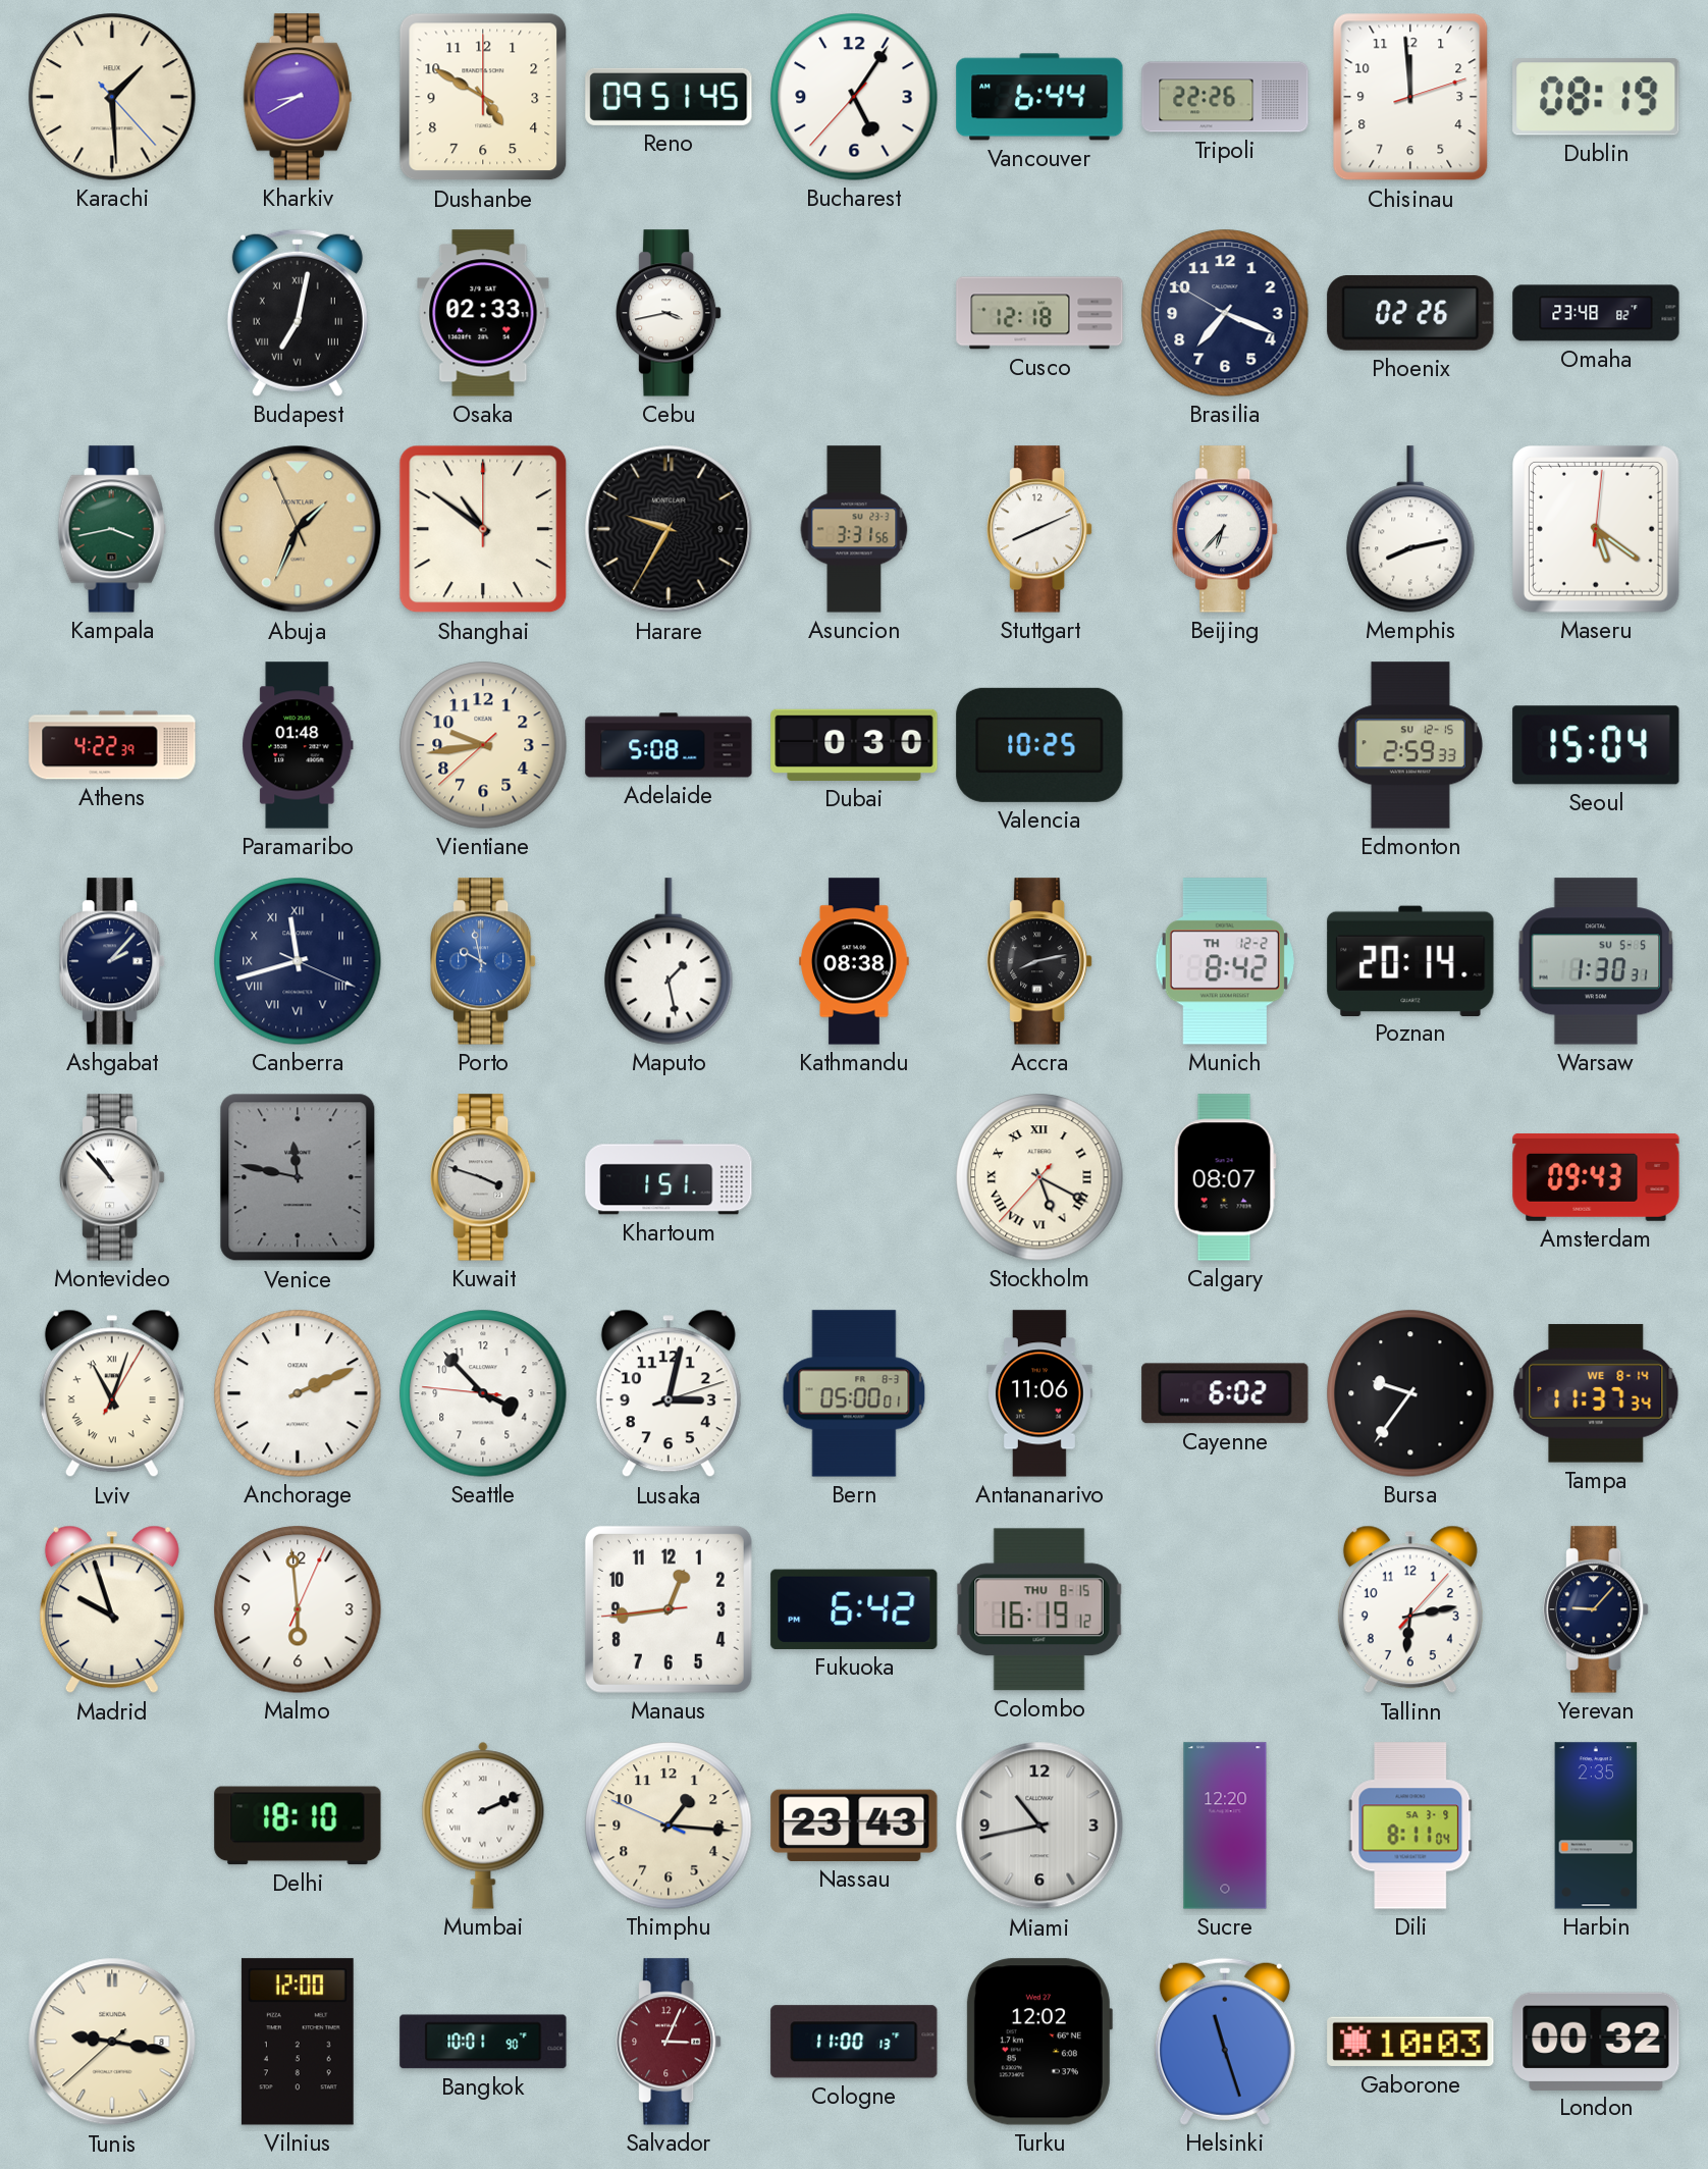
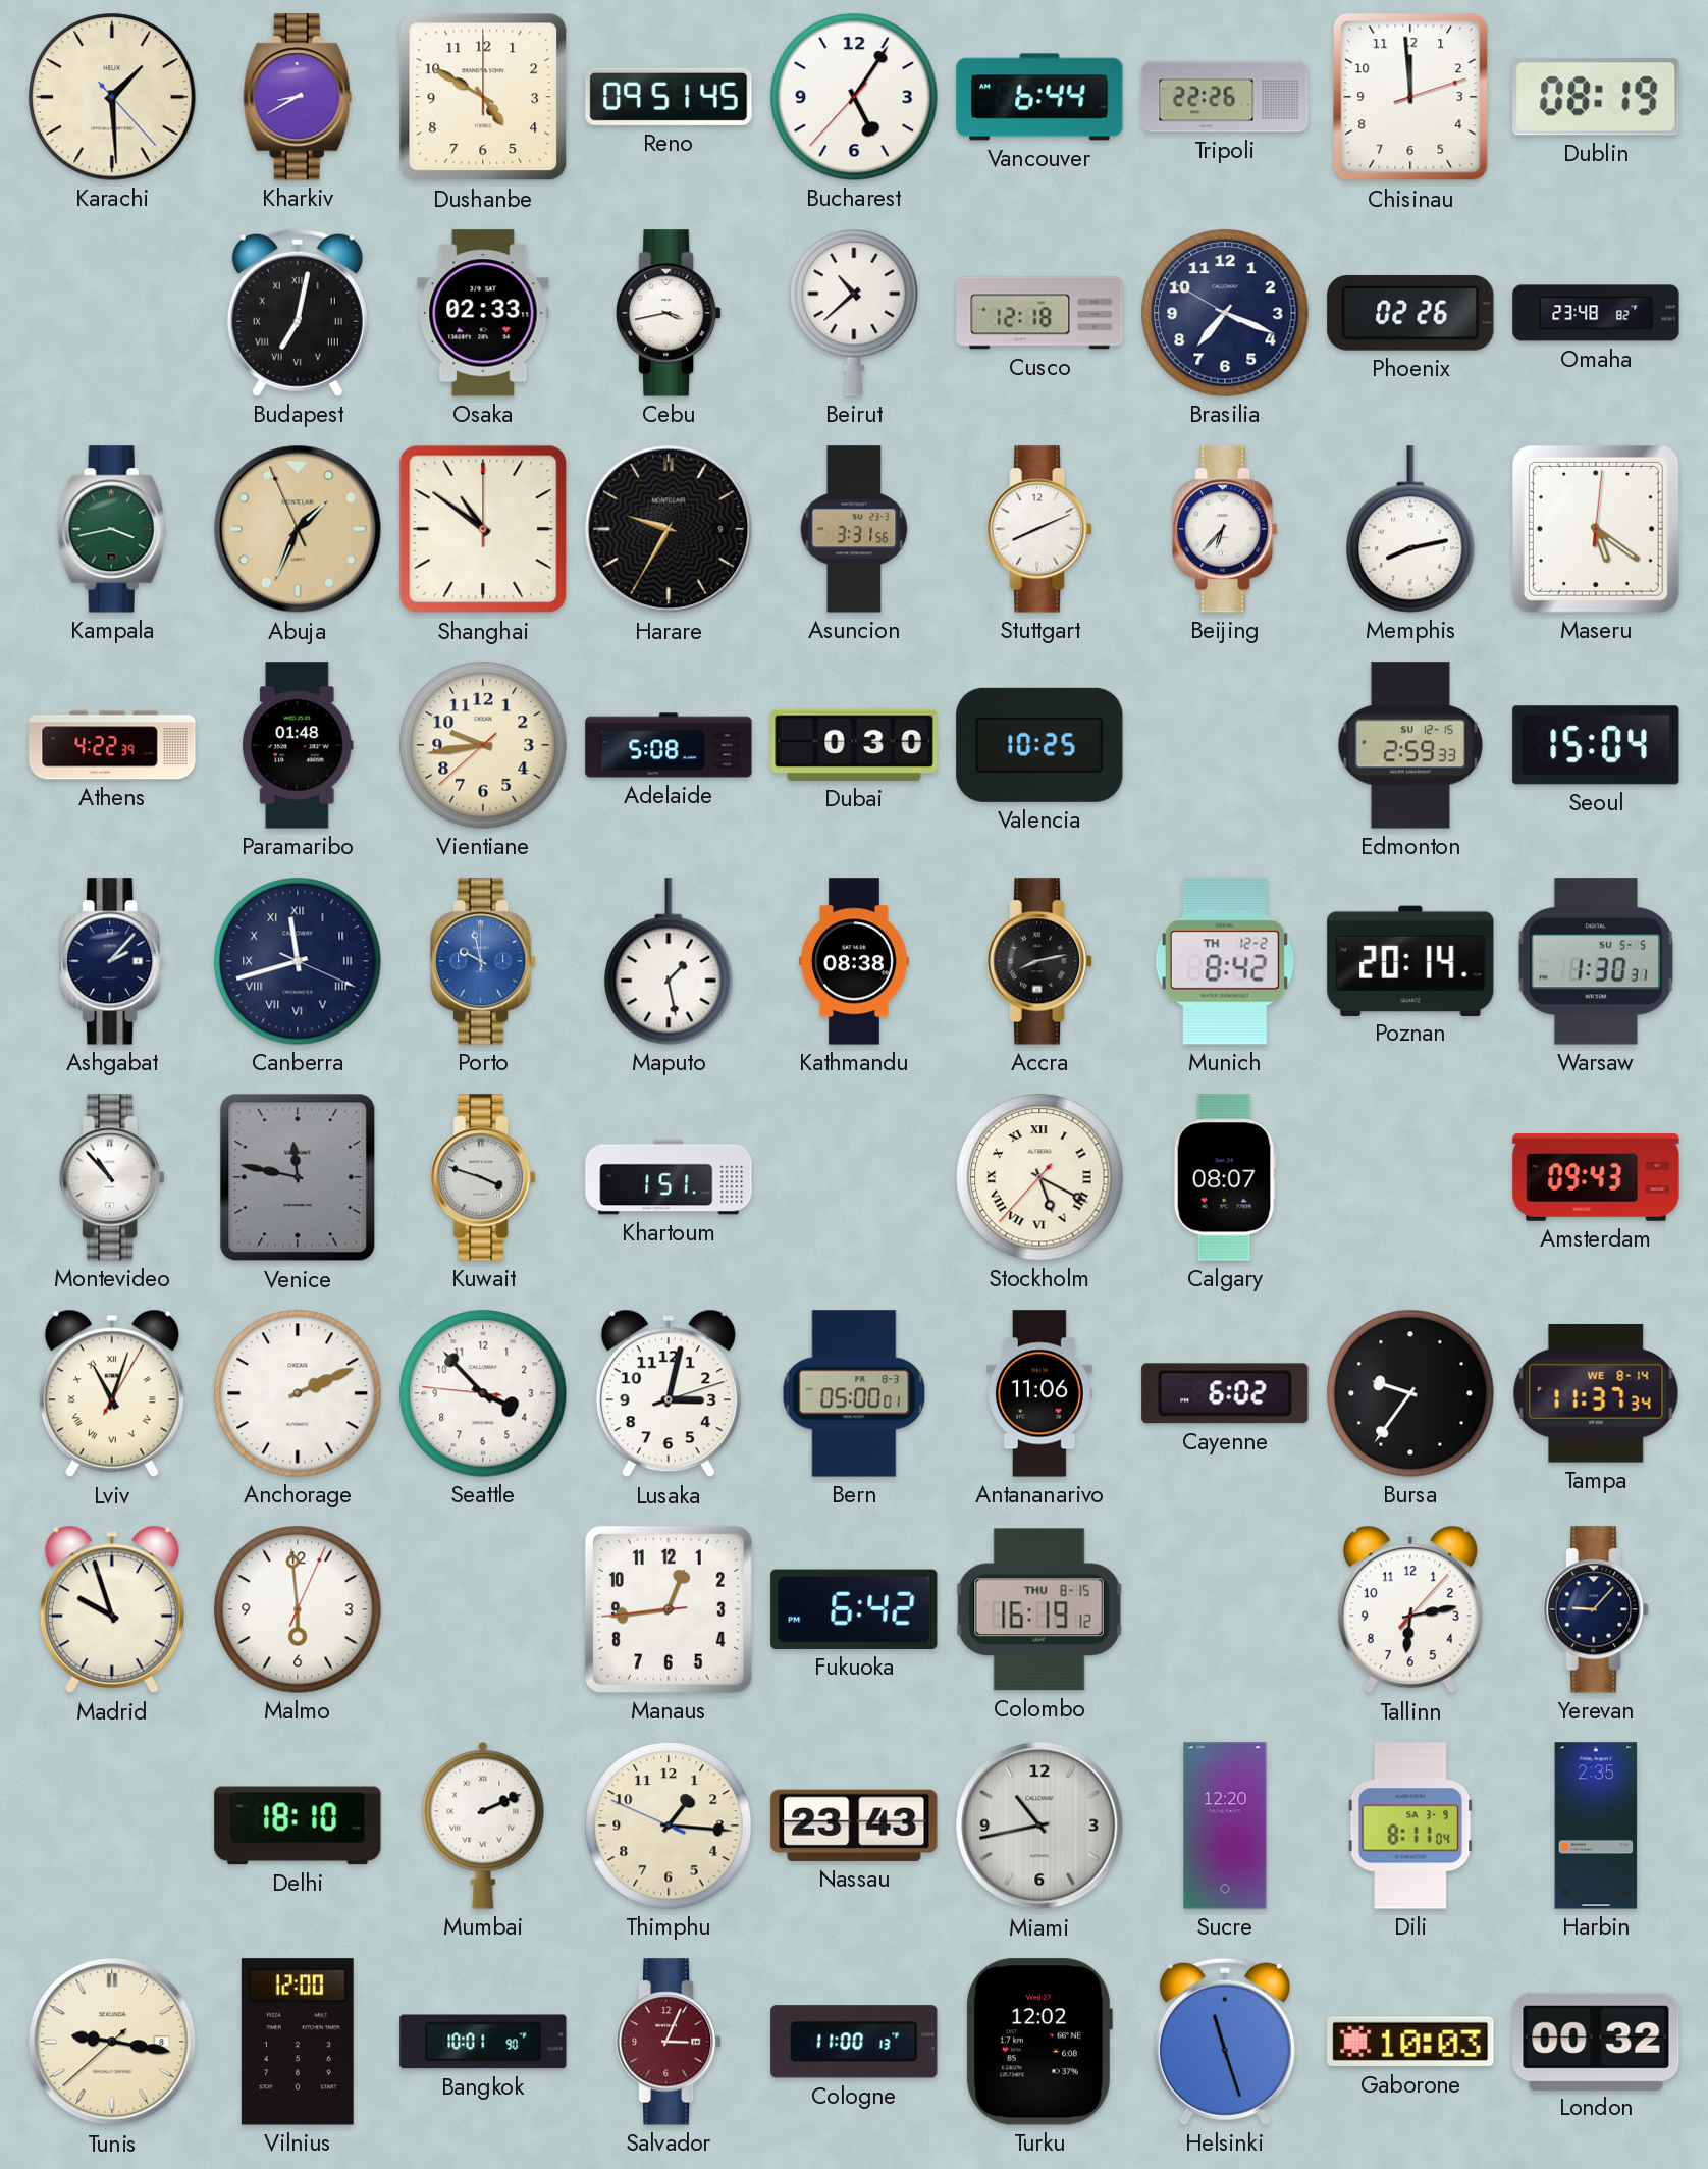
Beirut: none -> 10:38 (854, 313)
